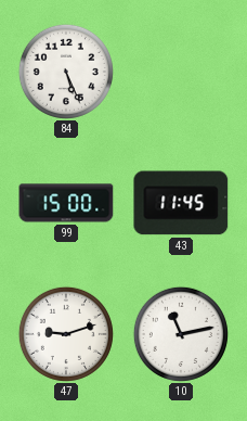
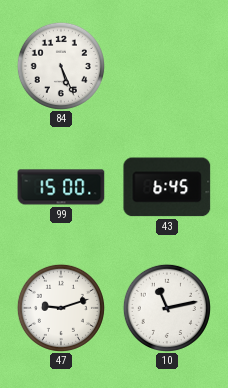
43: 11:45 -> 6:45 (167, 187)
